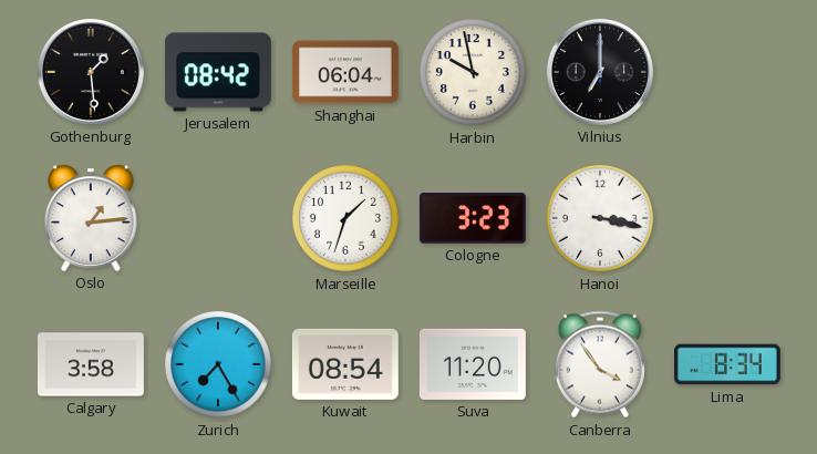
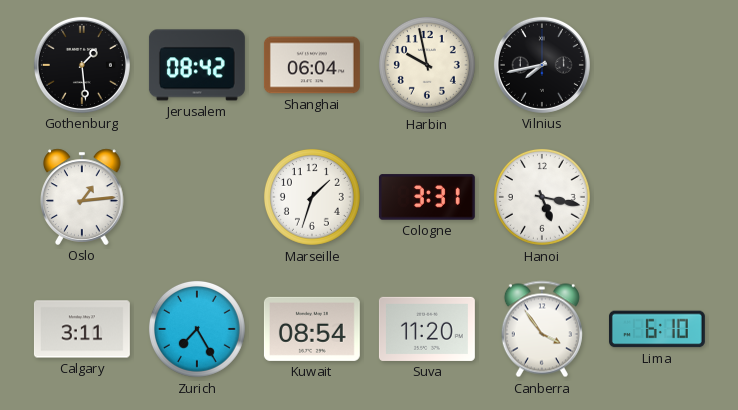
Vilnius: 7:00 -> 7:43 (542, 65)
Cologne: 3:23 -> 3:31 (427, 197)
Hanoi: 3:17 -> 5:17 (542, 197)
Calgary: 3:58 -> 3:11 (82, 329)
Lima: 8:34 -> 6:10 (657, 329)
